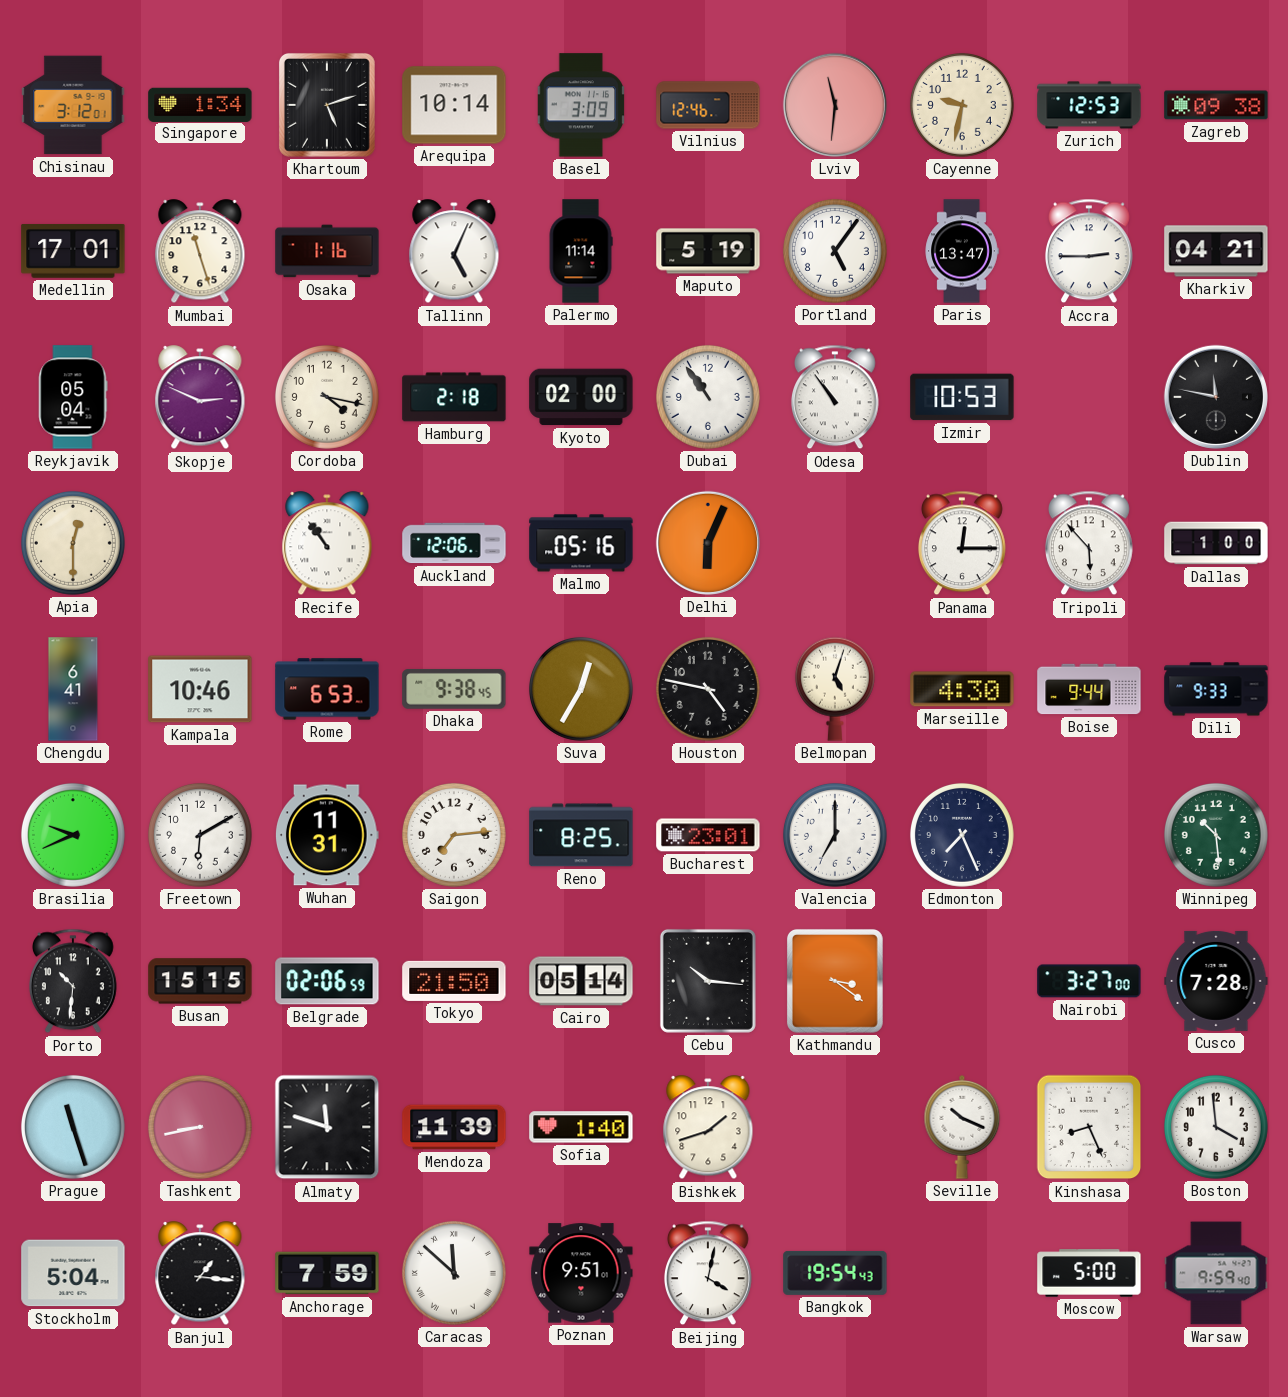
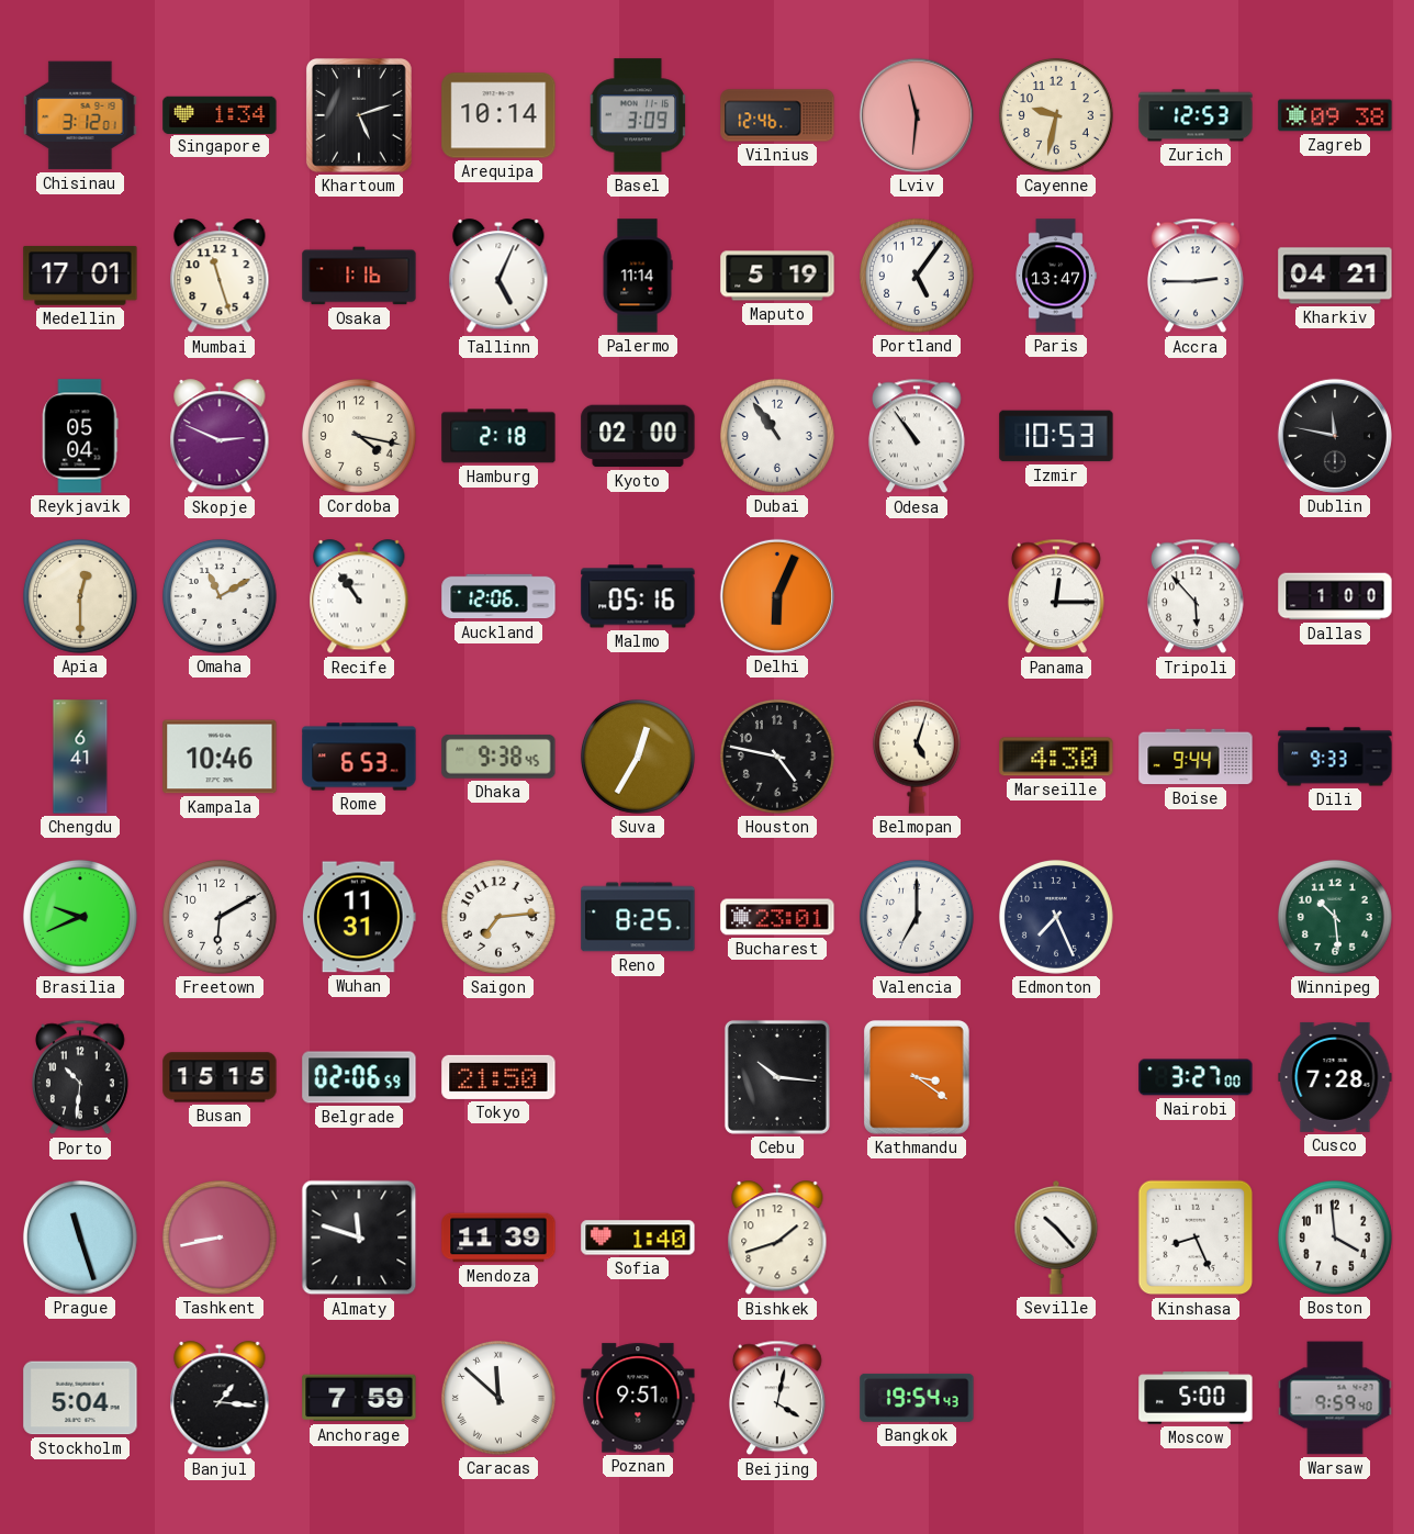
Omaha: none -> 11:10 (220, 596)
Cairo: 05:14 -> none (581, 981)
Seville: 10:19 -> 10:23 (1056, 1238)
